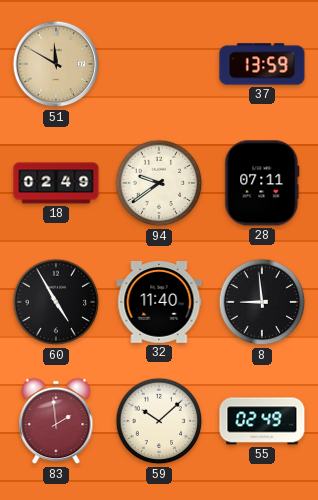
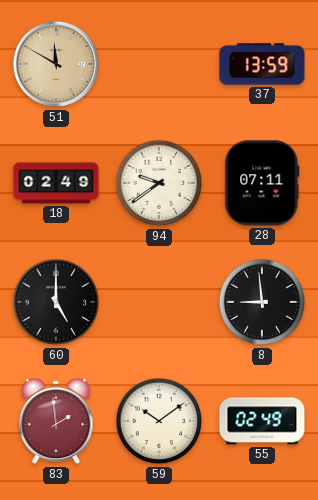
60: 4:55 -> 5:00 (56, 302)
32: 11:40 -> none (159, 302)
59: 10:08 -> 10:09 (159, 421)
